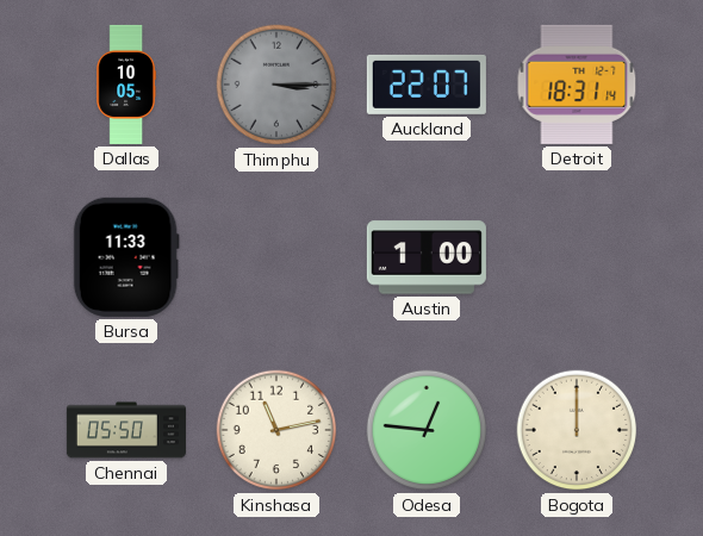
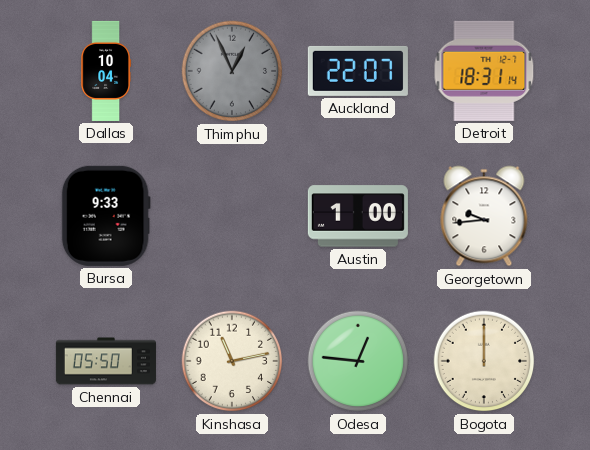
Dallas: 10:05 -> 10:04 (106, 71)
Thimphu: 3:15 -> 12:56 (232, 71)
Bursa: 11:33 -> 9:33 (106, 216)
Georgetown: none -> 9:44 (484, 216)
